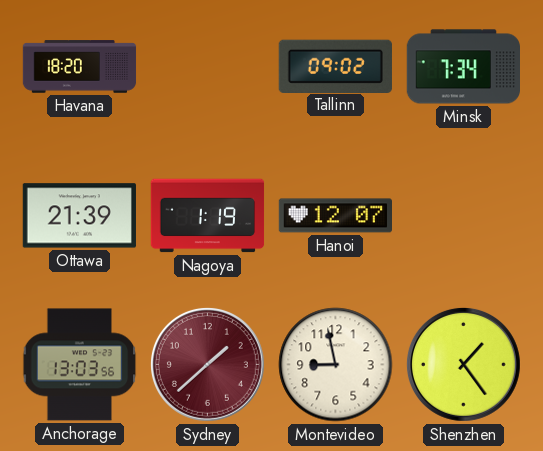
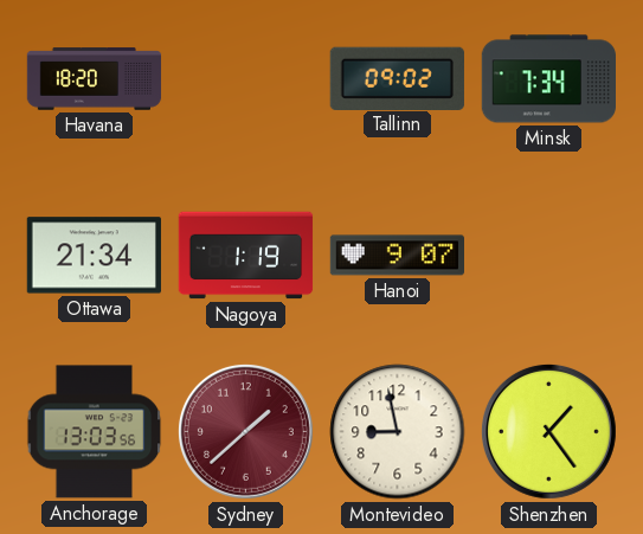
Ottawa: 21:39 -> 21:34 (94, 256)
Hanoi: 12:07 -> 9:07 (397, 256)
